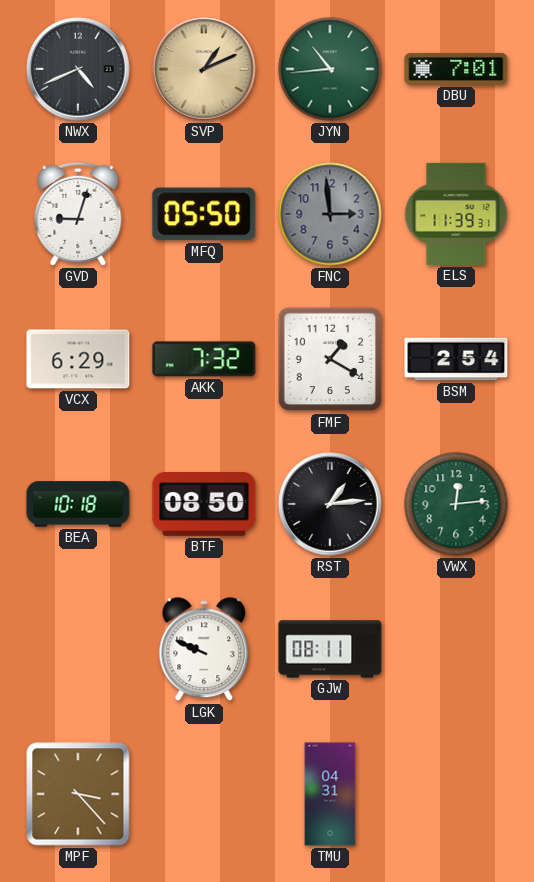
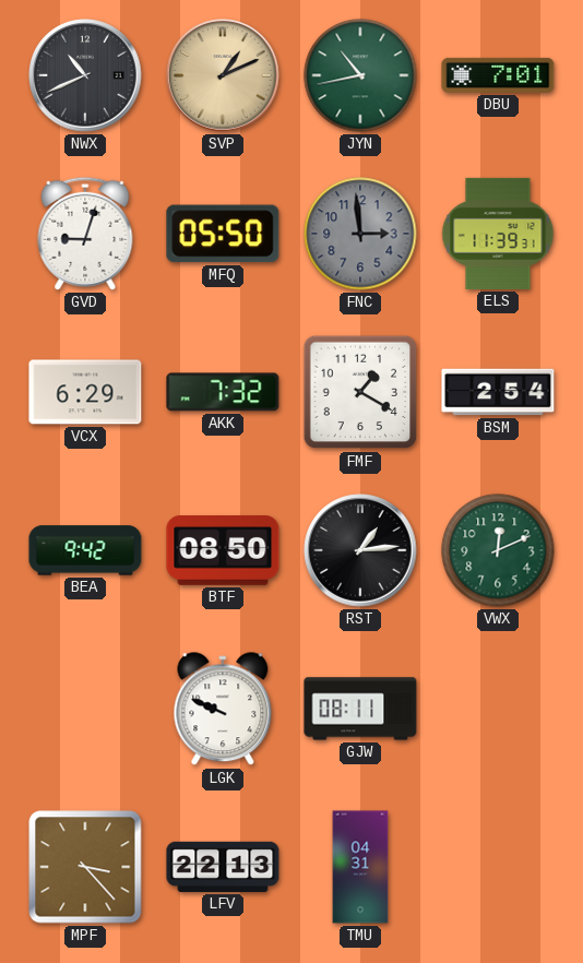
NWX: 4:41 -> 10:41 (85, 75)
JYN: 10:44 -> 10:43 (360, 75)
BEA: 10:18 -> 9:42 (85, 550)
VWX: 12:14 -> 12:11 (498, 550)
LFV: none -> 22:13 (223, 867)
